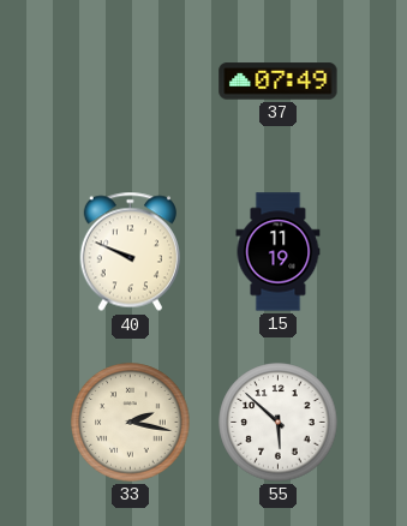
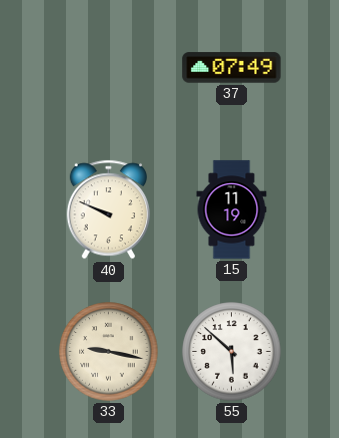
33: 2:17 -> 9:17 (109, 352)
